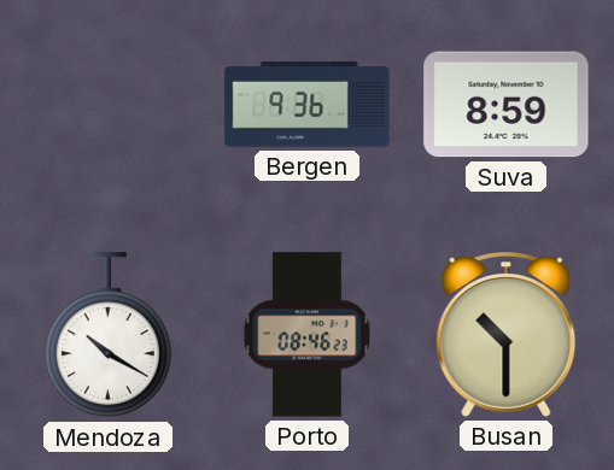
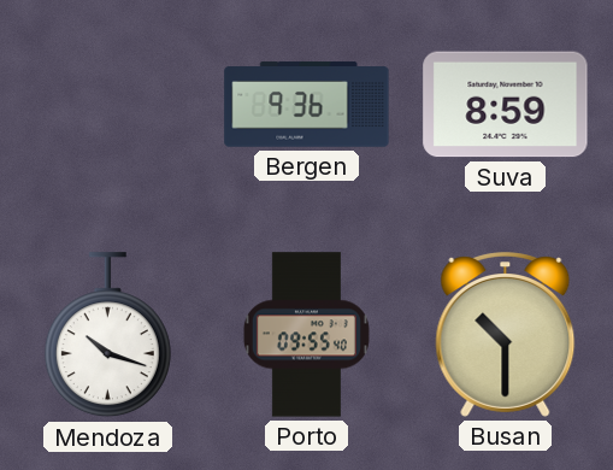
Mendoza: 10:20 -> 10:18 (107, 335)
Porto: 08:46 -> 09:55 (306, 335)
